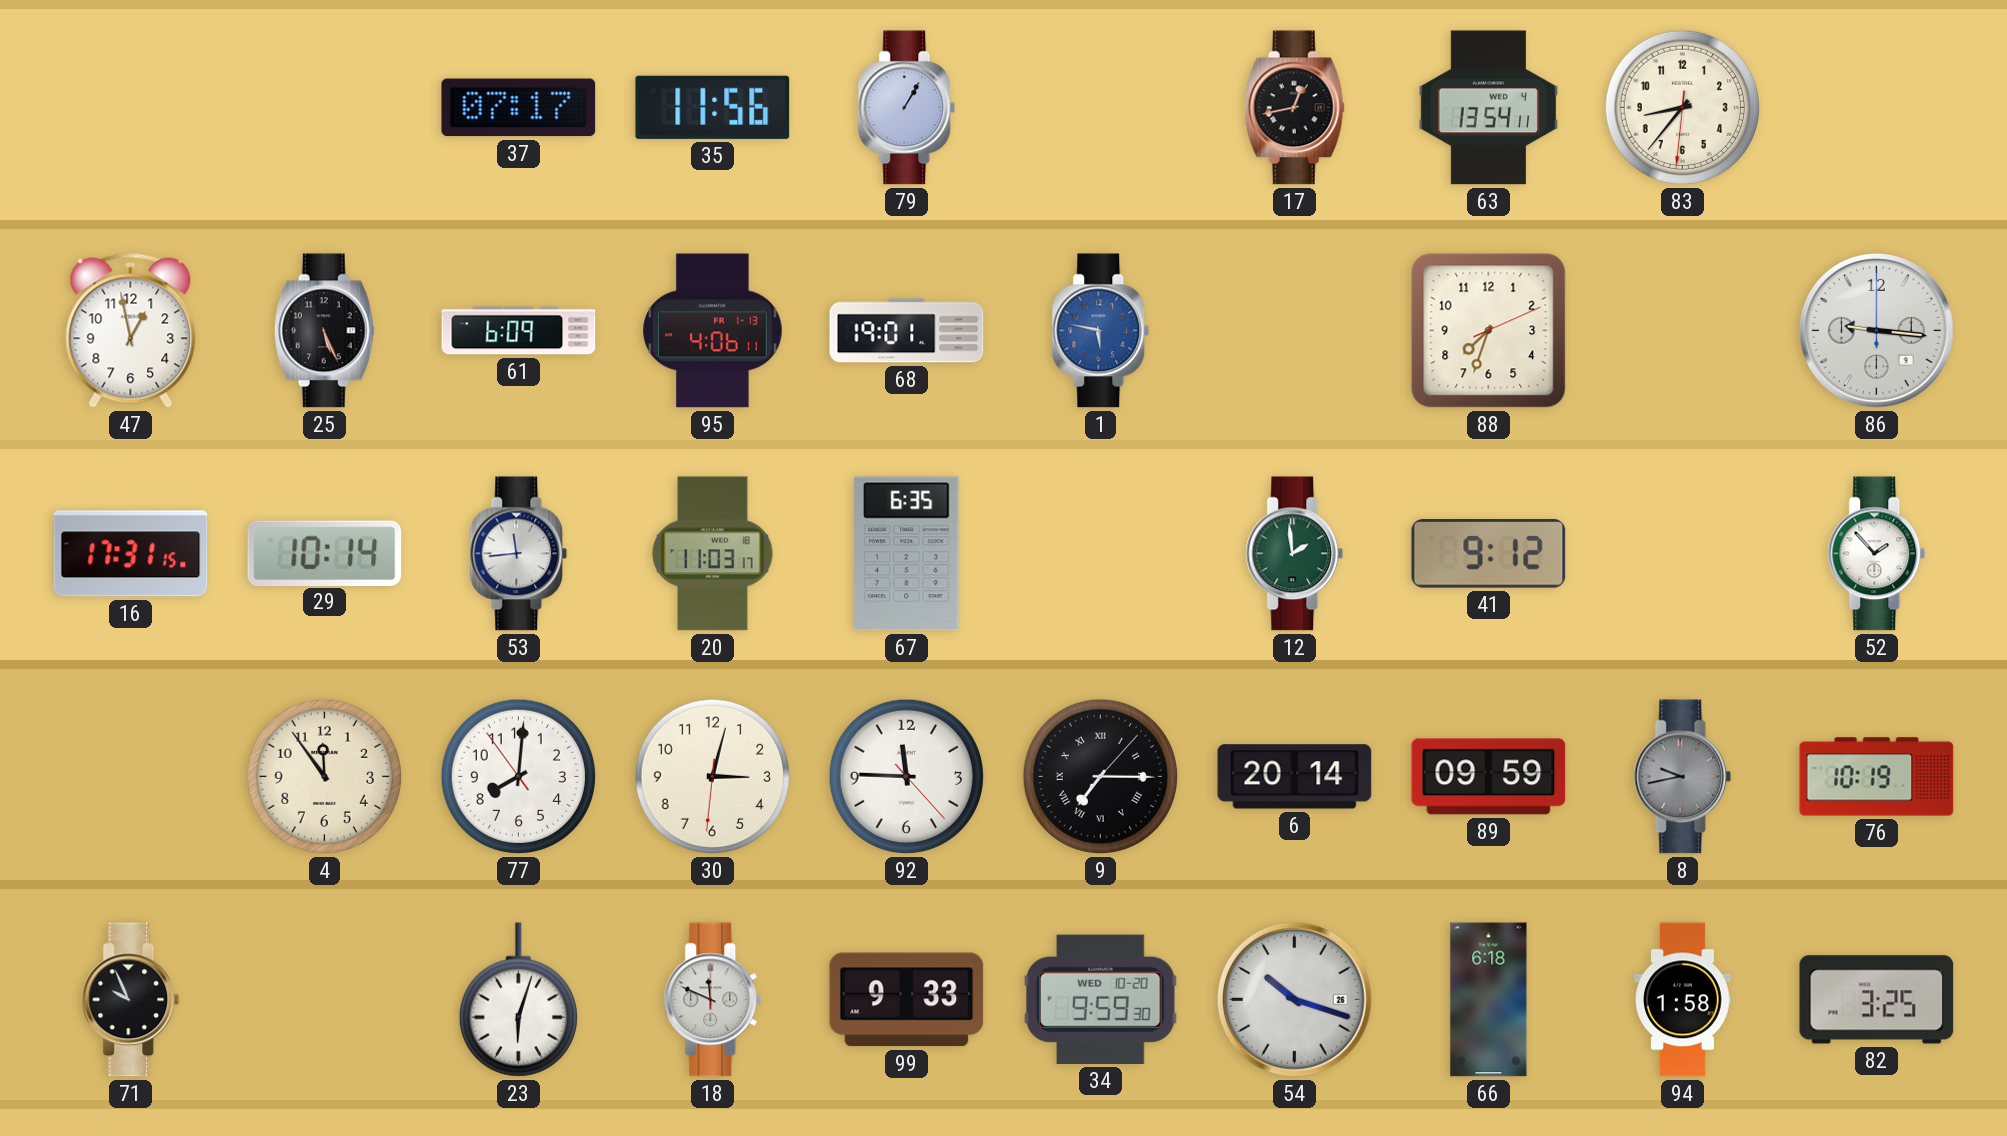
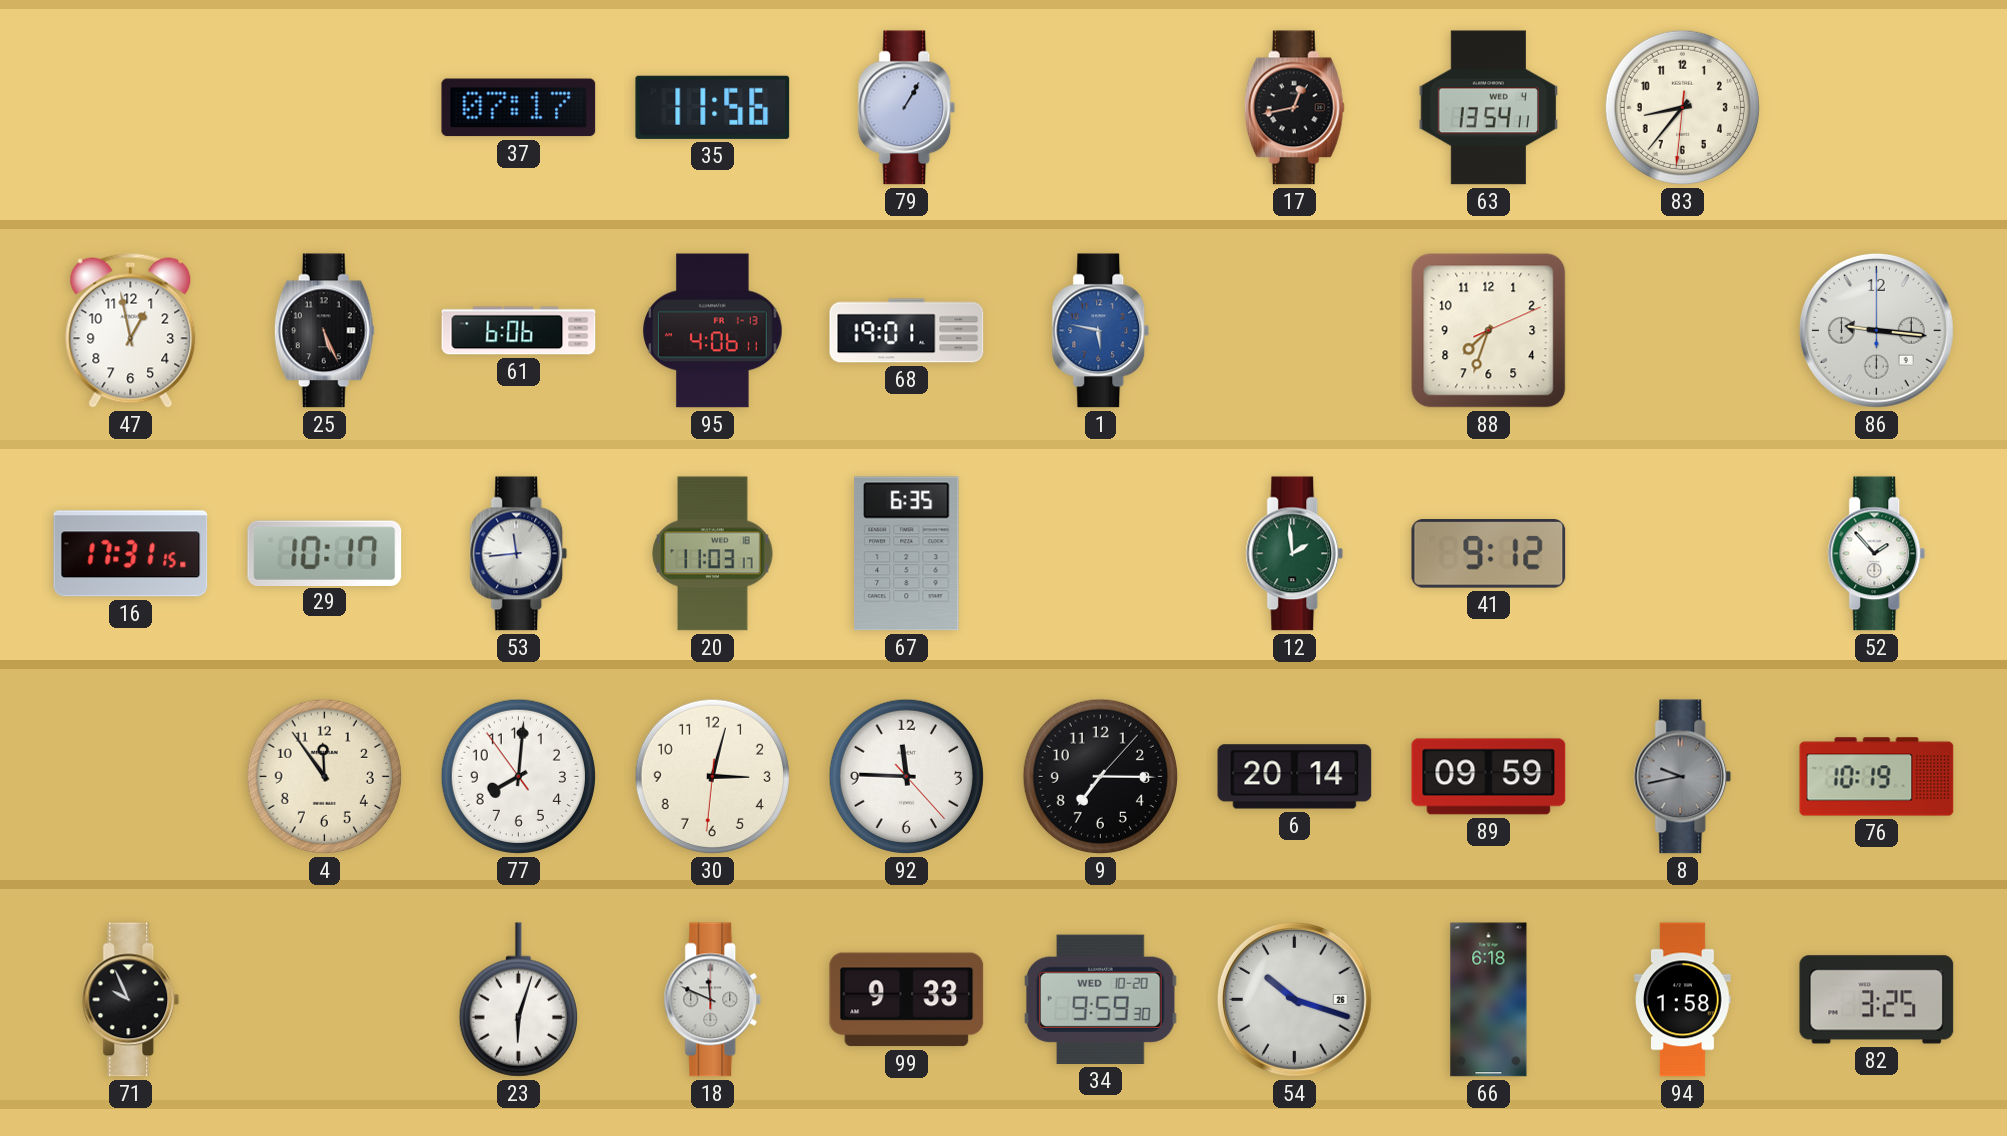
61: 6:09 -> 6:06 (519, 331)
29: 10:14 -> 10:17 (325, 553)
9 numerals: Roman -> Arabic (1100, 776)
